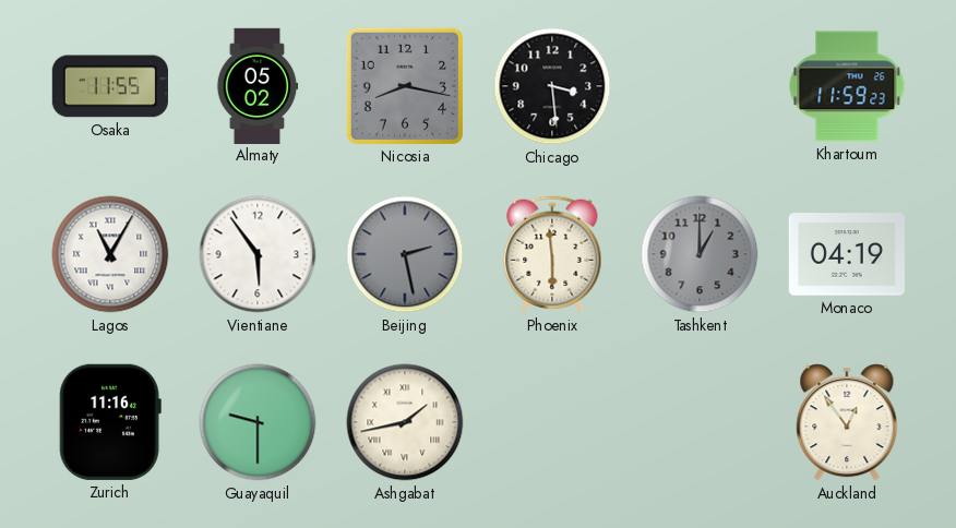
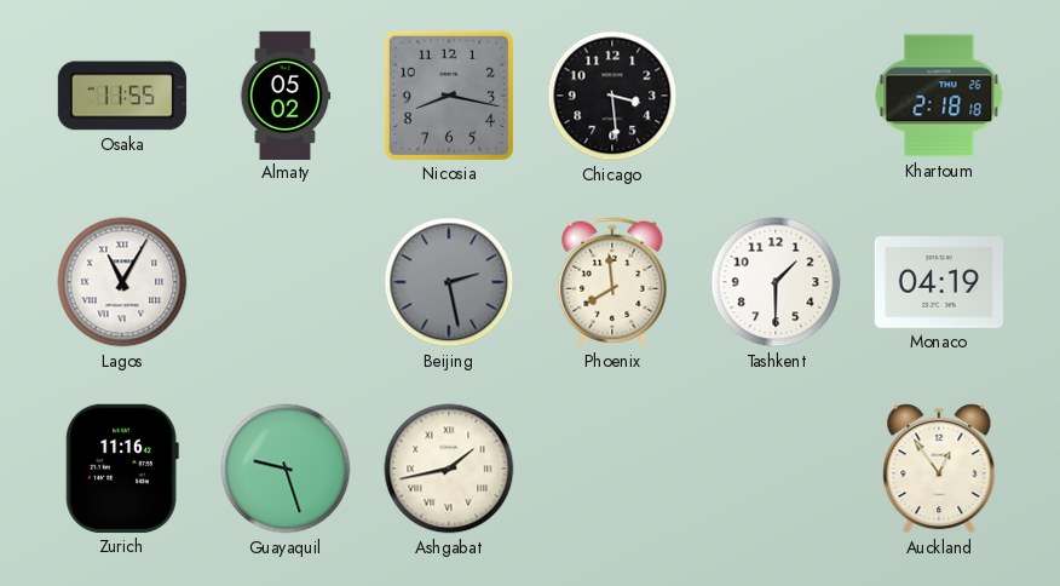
Khartoum: 11:59 -> 2:18 (939, 96)
Vientiane: 5:54 -> none (258, 254)
Phoenix: 5:59 -> 7:59 (612, 282)
Tashkent: 1:00 -> 1:30 (776, 282)
Tashkent dial: grey -> white (776, 282)
Guayaquil: 9:30 -> 9:27 (286, 469)
